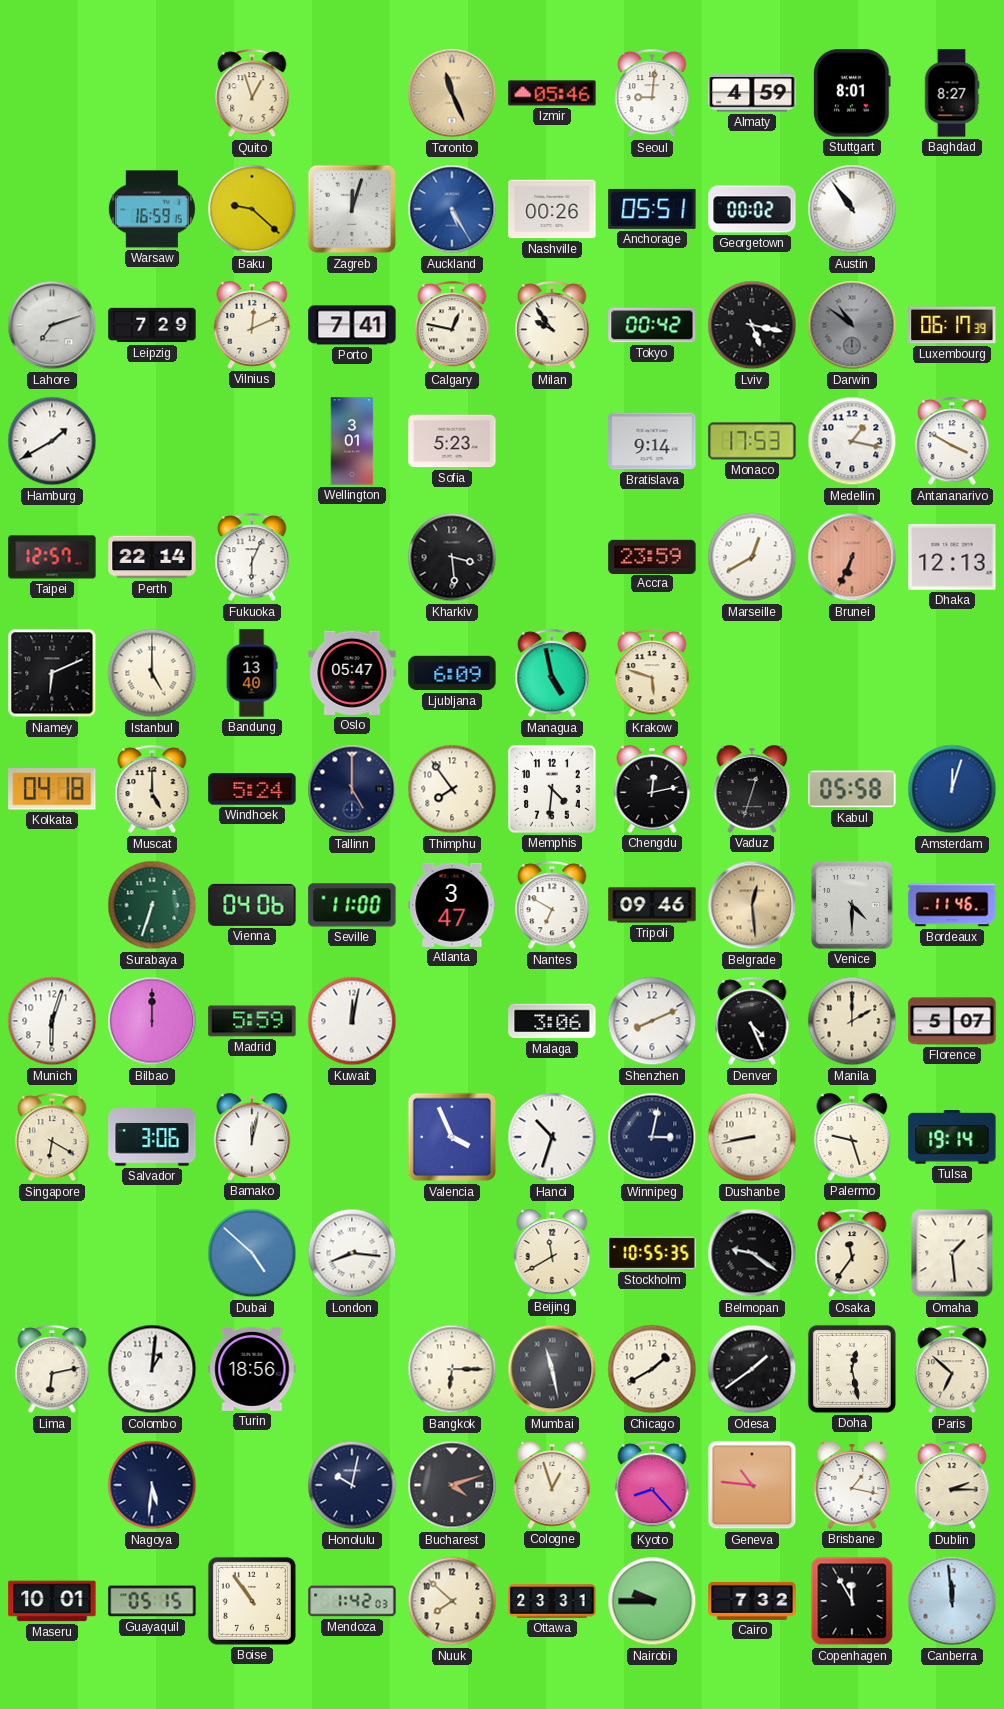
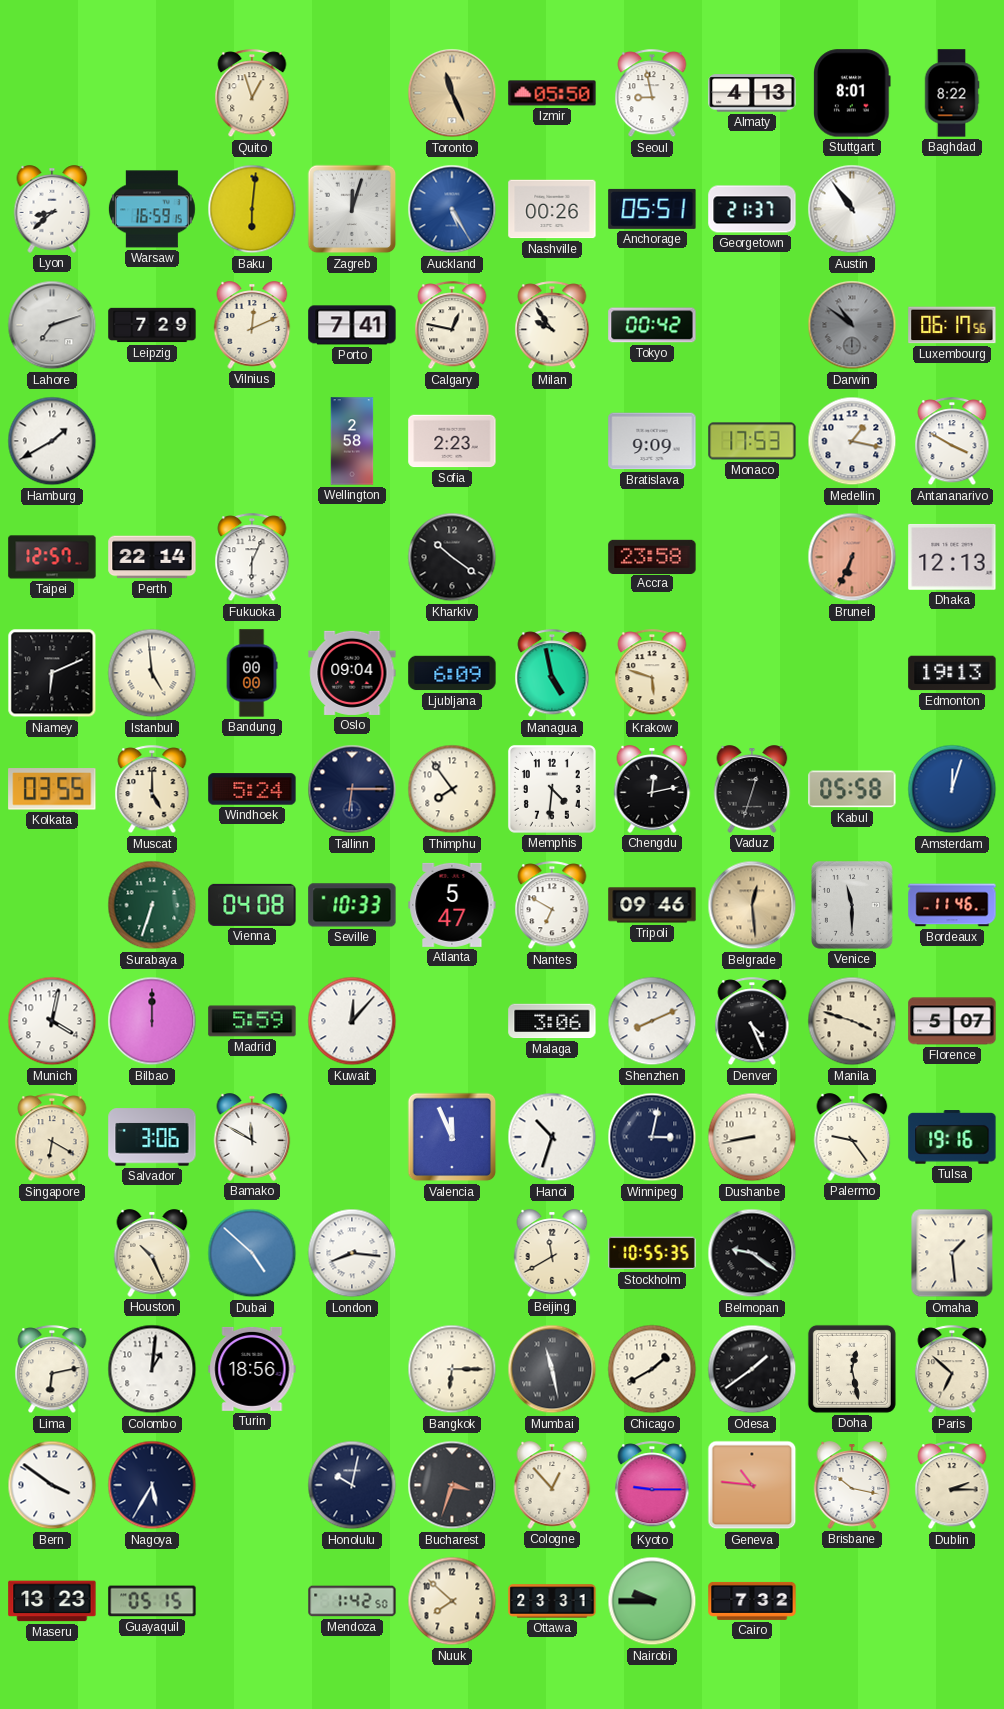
Izmir: 05:46 -> 05:50 (552, 93)
Seoul: 9:01 -> 8:58 (652, 94)
Almaty: 4:59 -> 4:13 (752, 93)
Baghdad: 8:27 -> 8:22 (952, 93)
Lyon: none -> 8:38 (52, 209)
Baku: 9:22 -> 6:01 (252, 209)
Georgetown: 00:02 -> 21:37 (752, 209)
Lviv: 5:17 -> none (752, 325)
Luxembourg: 06:17:39 -> 06:17:56 (952, 325)
Wellington: 3:01 -> 2:58 (352, 441)
Sofia: 5:23 -> 2:23 (452, 441)
Bratislava: 9:14 -> 9:09 (652, 441)
Kharkiv: 3:29 -> 10:21 (452, 557)
Accra: 23:59 -> 23:58 (652, 556)
Marseille: 12:40 -> none (752, 557)
Istanbul: 5:00 -> 4:59 (152, 673)
Bandung: 13:40 -> 00:00 (252, 673)
Oslo: 05:47 -> 09:04 (352, 673)
Edmonton: none -> 19:13 (952, 673)
Kolkata: 04:18 -> 03:55 (52, 789)
Tallinn: 5:00 -> 6:15 (352, 789)
Vienna: 04:06 -> 04:08 (252, 905)
Seville: 11:00 -> 10:33 (352, 905)
Atlanta: 3:47 -> 5:47 (452, 905)
Venice: 4:30 -> 11:30 (853, 906)
Munich: 6:03 -> 4:02 (52, 1021)
Kuwait: 12:02 -> 12:07 (352, 1021)
Manila: 2:00 -> 3:48 (852, 1021)
Bamako: 12:02 -> 11:50 (252, 1137)
Valencia: 3:56 -> 11:56 (452, 1137)
Palermo: 9:27 -> 9:24 (852, 1137)
Tulsa: 19:14 -> 19:16 (952, 1137)
Houston: none -> 10:26 (152, 1253)
Osaka: 11:36 -> none (852, 1254)
Bern: none -> 3:51 (52, 1485)
Nagoya: 5:31 -> 5:35 (152, 1485)
Bucharest: 4:12 -> 3:33 (452, 1485)
Cologne: 12:57 -> 12:53 (552, 1485)
Kyoto: 8:23 -> 9:15 (652, 1486)
Brisbane: 1:17 -> 10:17 (852, 1485)
Maseru: 10:01 -> 13:23 (52, 1601)
Boise: 10:54 -> none (252, 1601)
Mendoza: 1:42:03 -> 1:42:50 (352, 1601)
Copenhagen: 11:55 -> none (852, 1601)
Canberra: 11:59 -> none (952, 1601)
